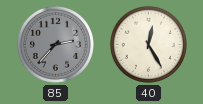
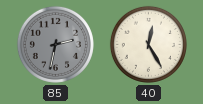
85: 2:37 -> 2:32 (55, 44)
